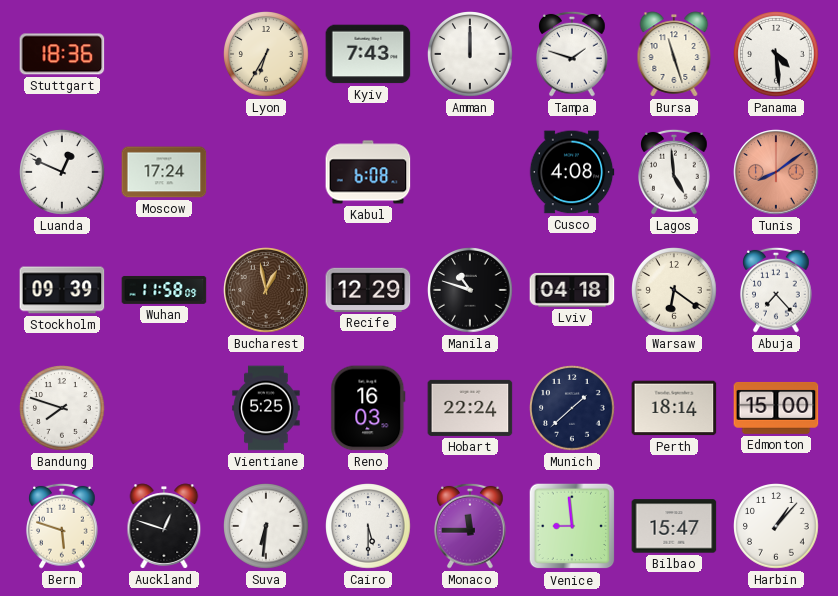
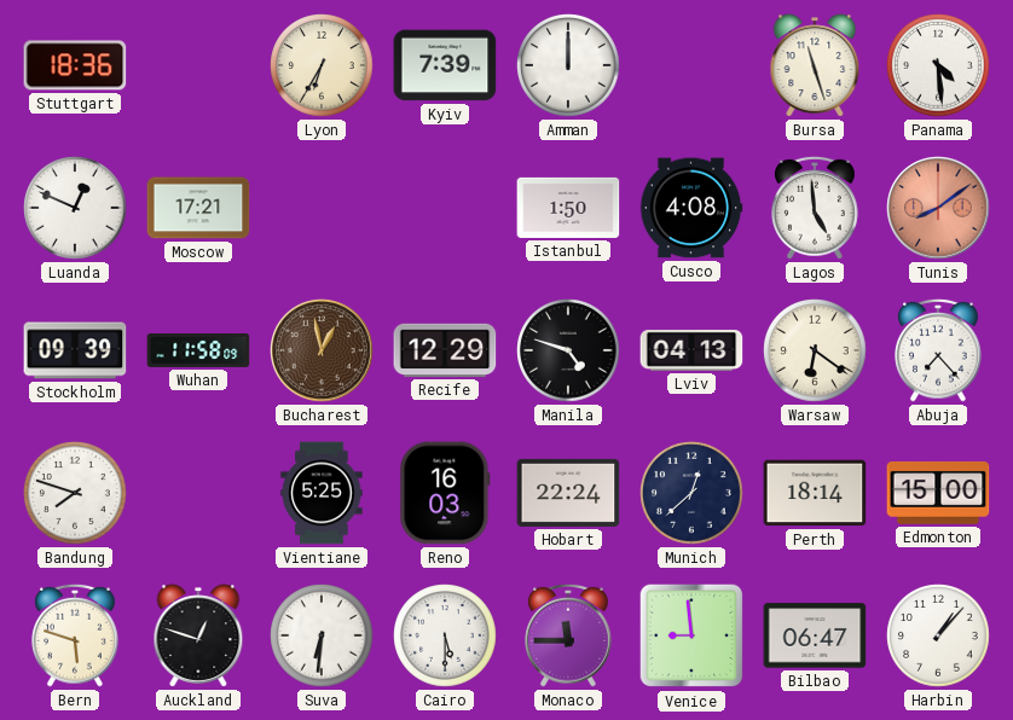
Kyiv: 7:43 -> 7:39 (445, 65)
Tampa: 1:48 -> none (573, 54)
Moscow: 17:24 -> 17:21 (198, 208)
Kabul: 6:08 -> none (368, 172)
Istanbul: none -> 1:50 (568, 208)
Manila: 10:48 -> 4:48 (568, 350)
Lviv: 04:18 -> 04:13 (691, 350)
Munich: 1:38 -> 12:38 (691, 493)
Bilbao: 15:47 -> 06:47 (815, 635)
